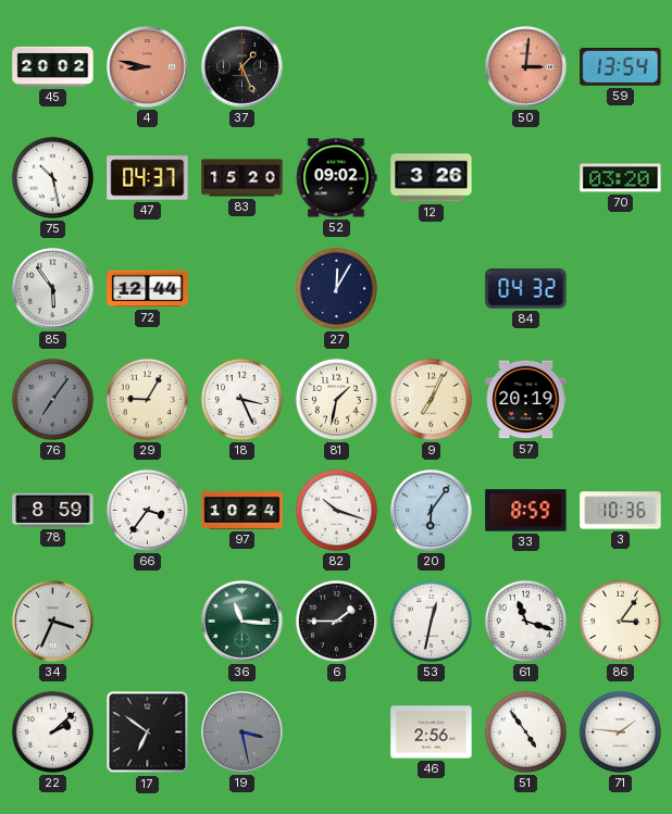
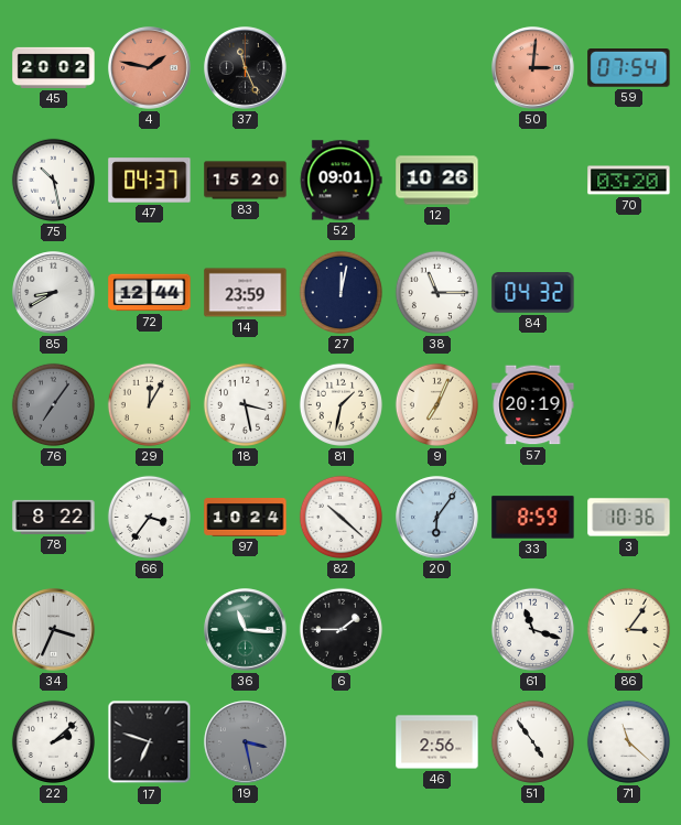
4: 8:47 -> 1:47 (150, 68)
37: 1:26 -> 11:26 (246, 68)
59: 13:54 -> 07:54 (629, 68)
52: 09:02 -> 09:01 (340, 181)
12: 3:26 -> 10:26 (437, 181)
85: 5:54 -> 8:40 (54, 293)
14: none -> 23:59 (246, 293)
27: 12:05 -> 12:02 (340, 292)
38: none -> 11:15 (436, 292)
29: 9:05 -> 12:05 (149, 404)
18: 3:26 -> 3:28 (245, 404)
78: 8:59 -> 8:22 (54, 517)
82: 10:18 -> 10:22 (340, 517)
53: 12:32 -> none (431, 621)
17: 6:51 -> 6:48 (150, 742)
71: 1:46 -> 11:22 (628, 741)
